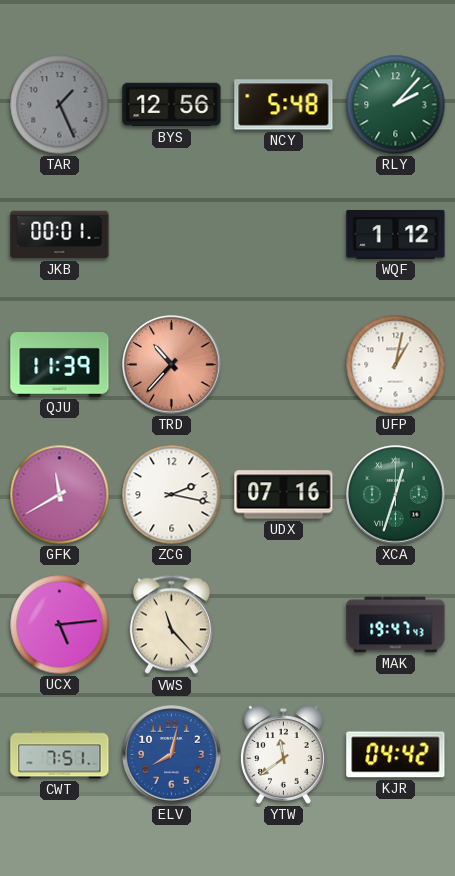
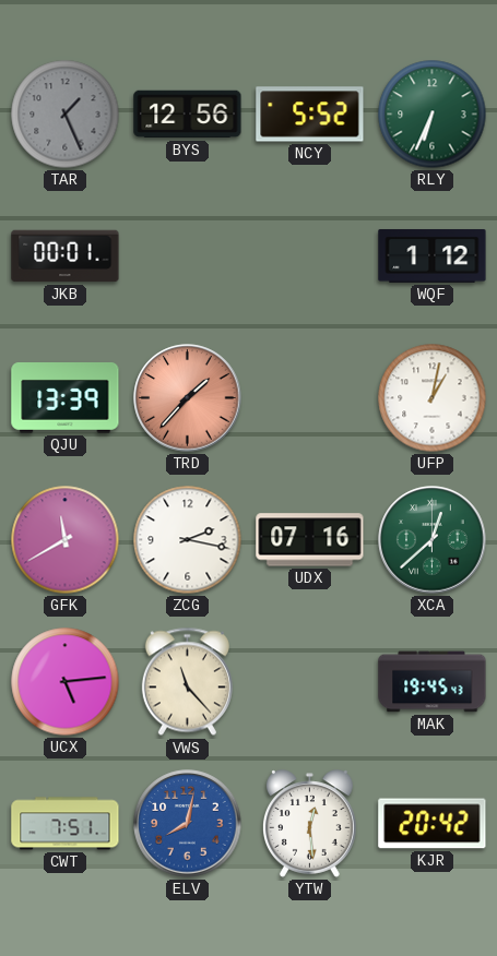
NCY: 5:48 -> 5:52 (310, 115)
RLY: 2:07 -> 6:34 (433, 115)
QJU: 11:39 -> 13:39 (66, 398)
TRD: 10:37 -> 1:37 (188, 398)
XCA: 12:33 -> 12:38 (433, 540)
MAK: 19:47 -> 19:45 (433, 682)
YTW: 11:39 -> 12:29 (309, 824)
KJR: 04:42 -> 20:42 (433, 824)
